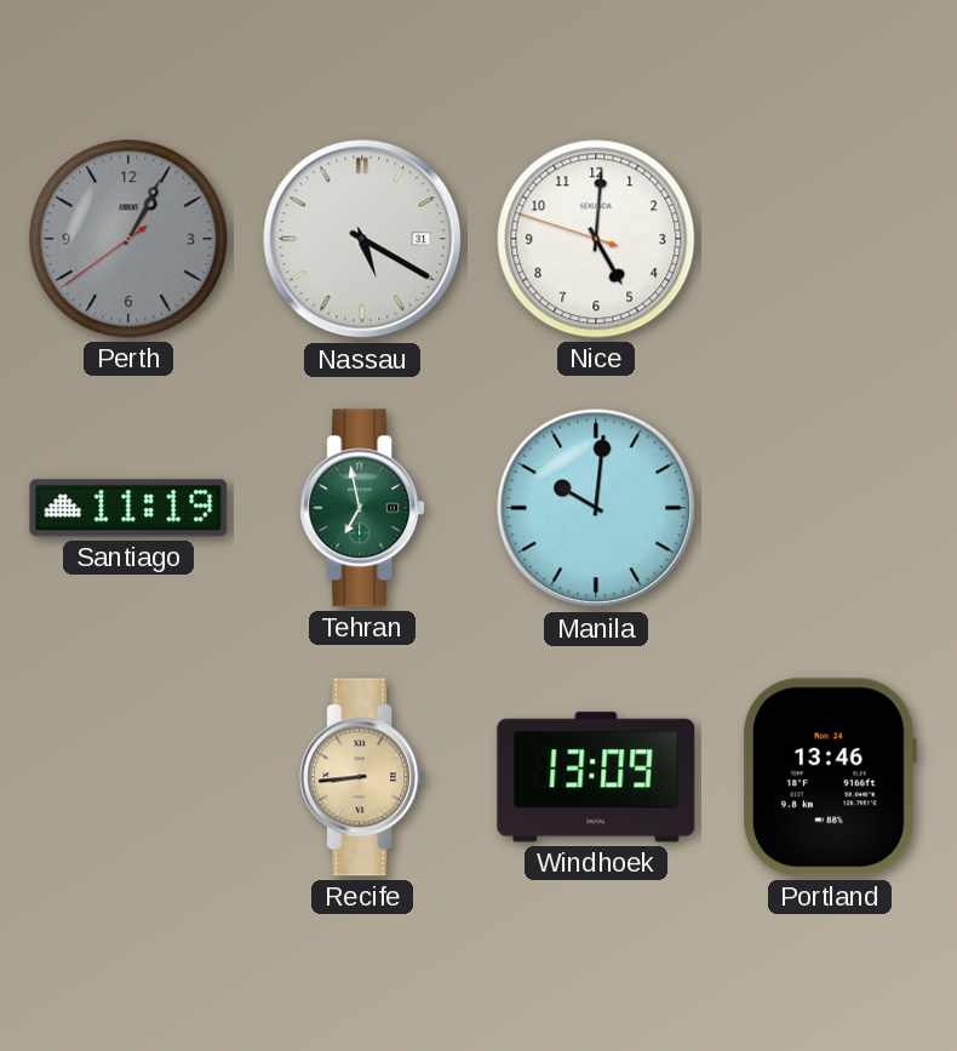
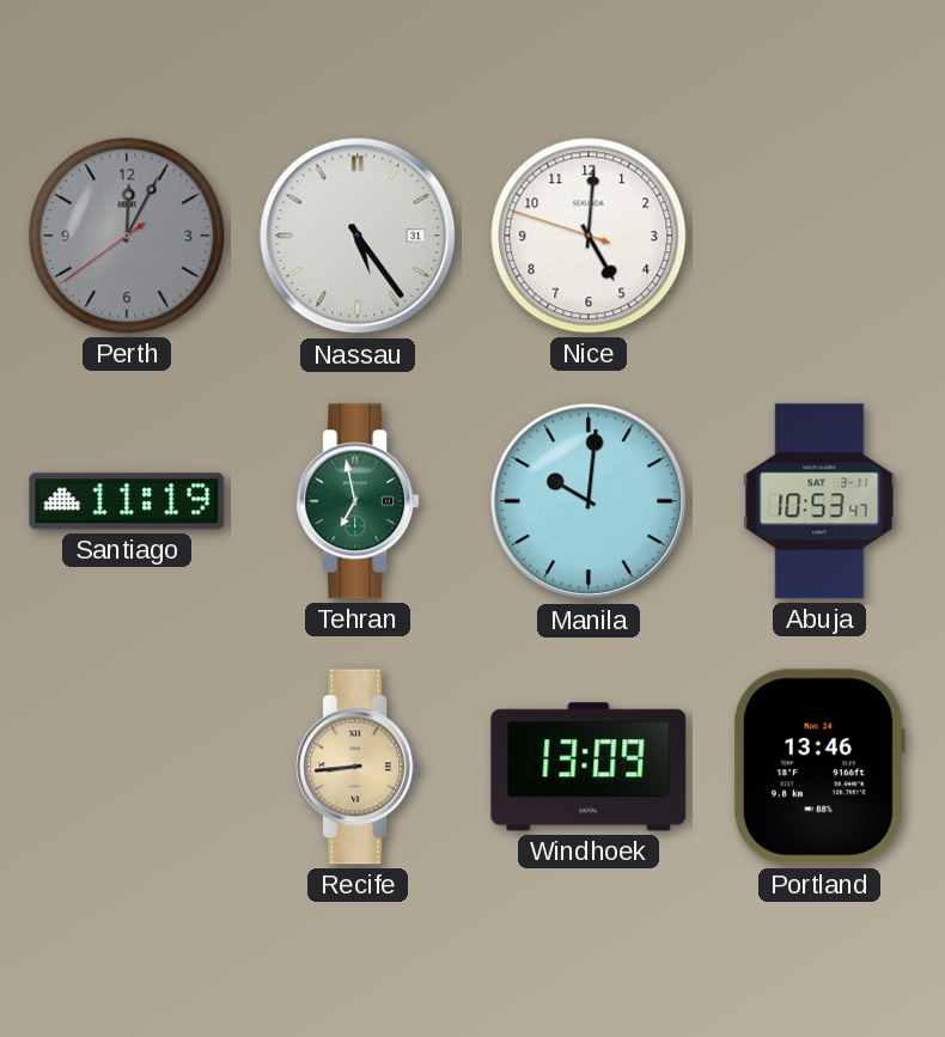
Perth: 1:04 -> 12:04 (127, 236)
Nassau: 5:20 -> 5:24 (358, 236)
Abuja: none -> 10:53 (819, 501)
